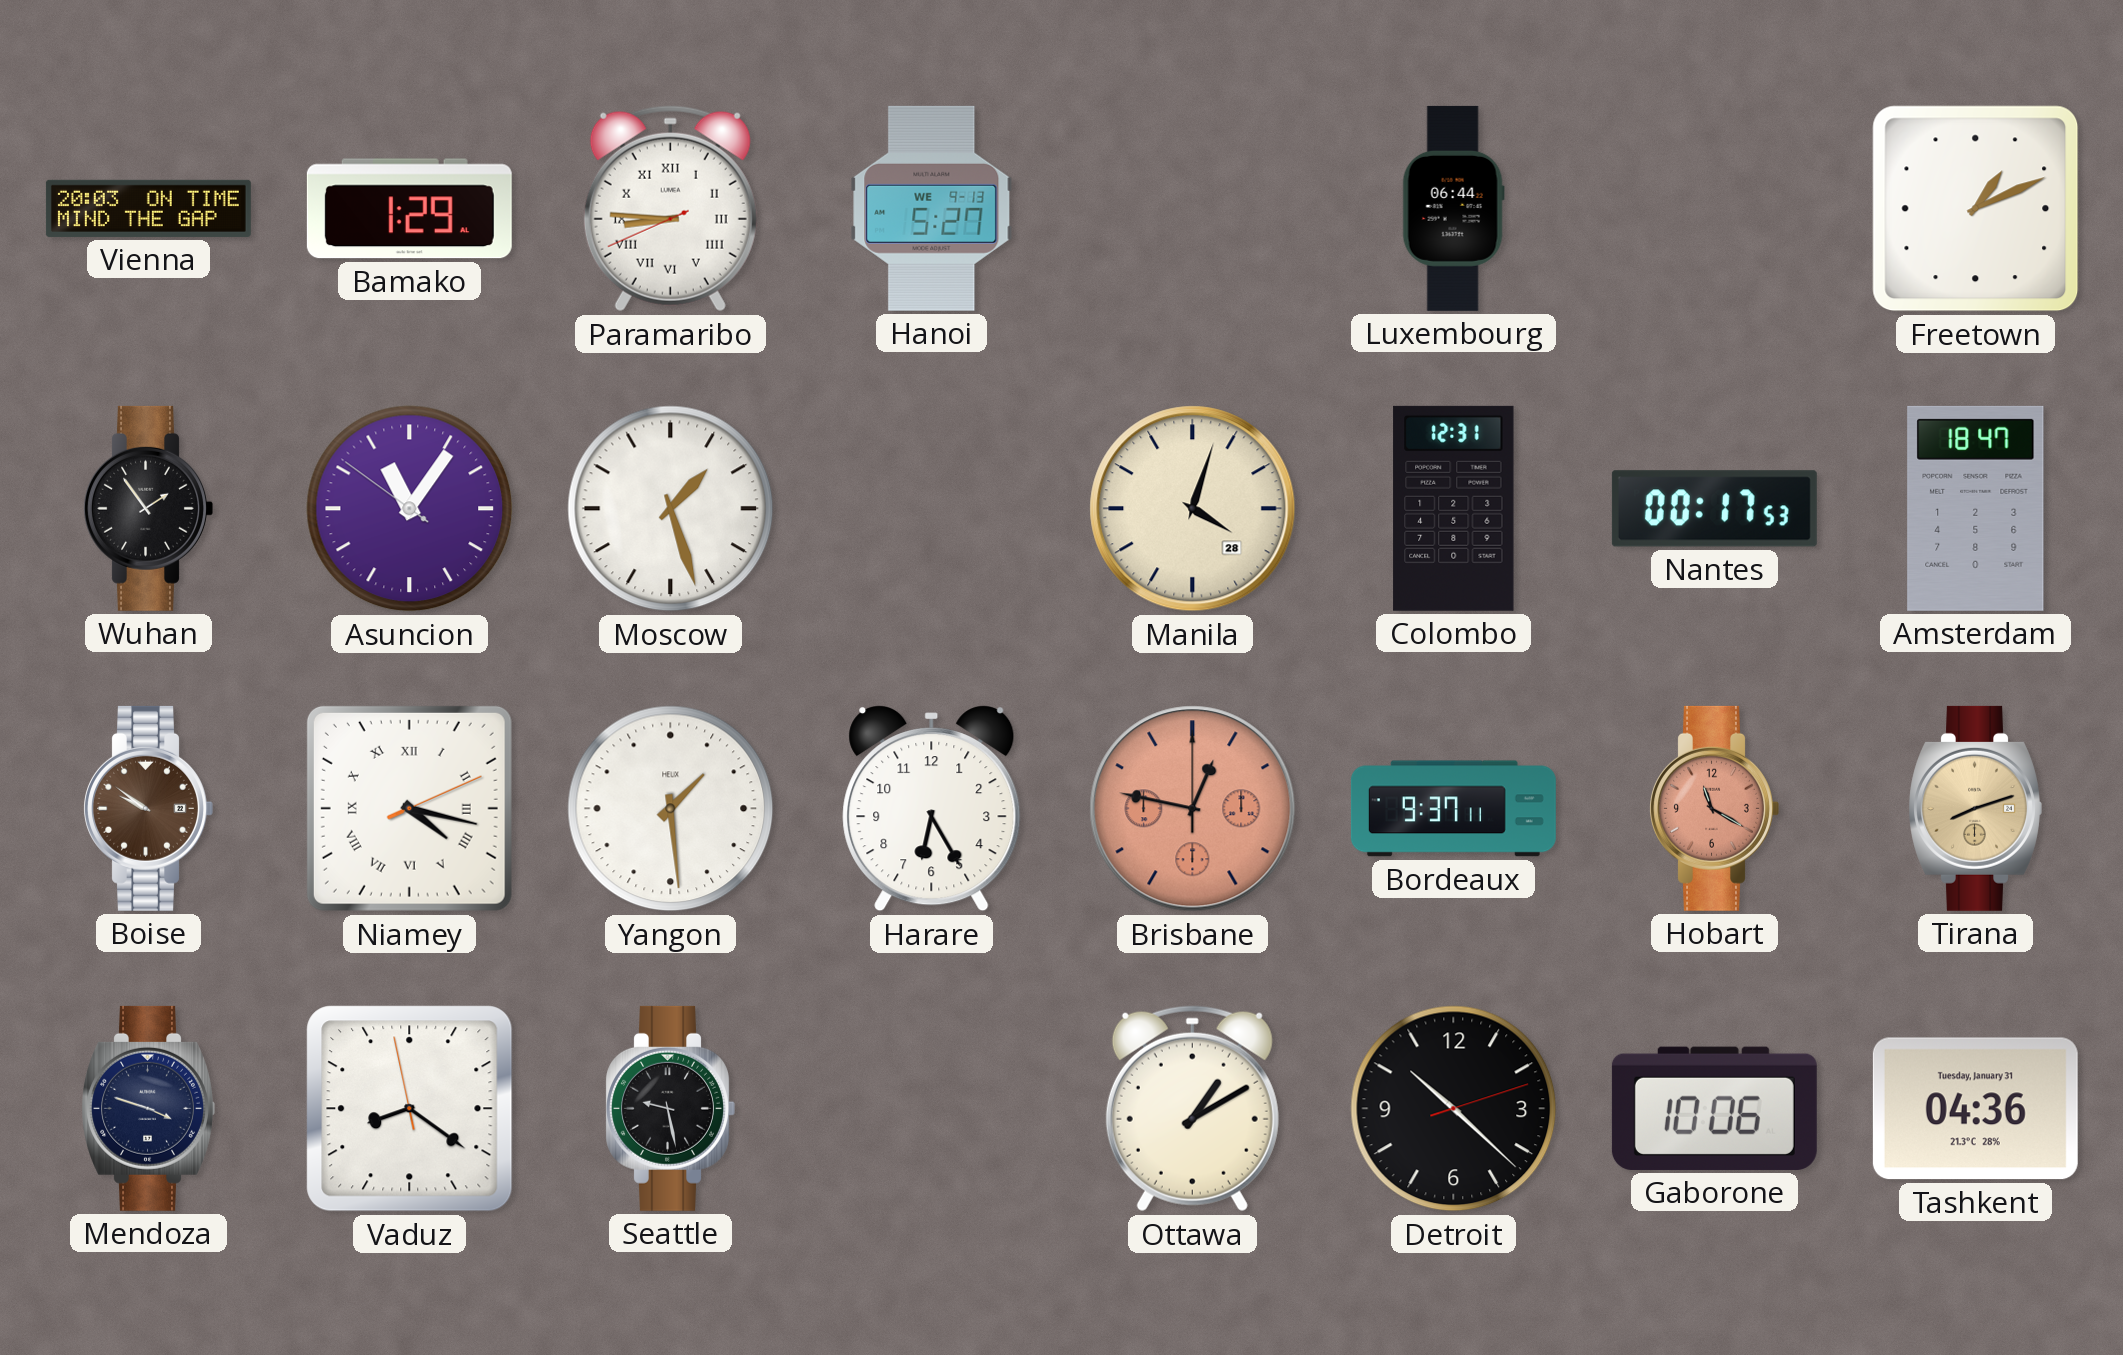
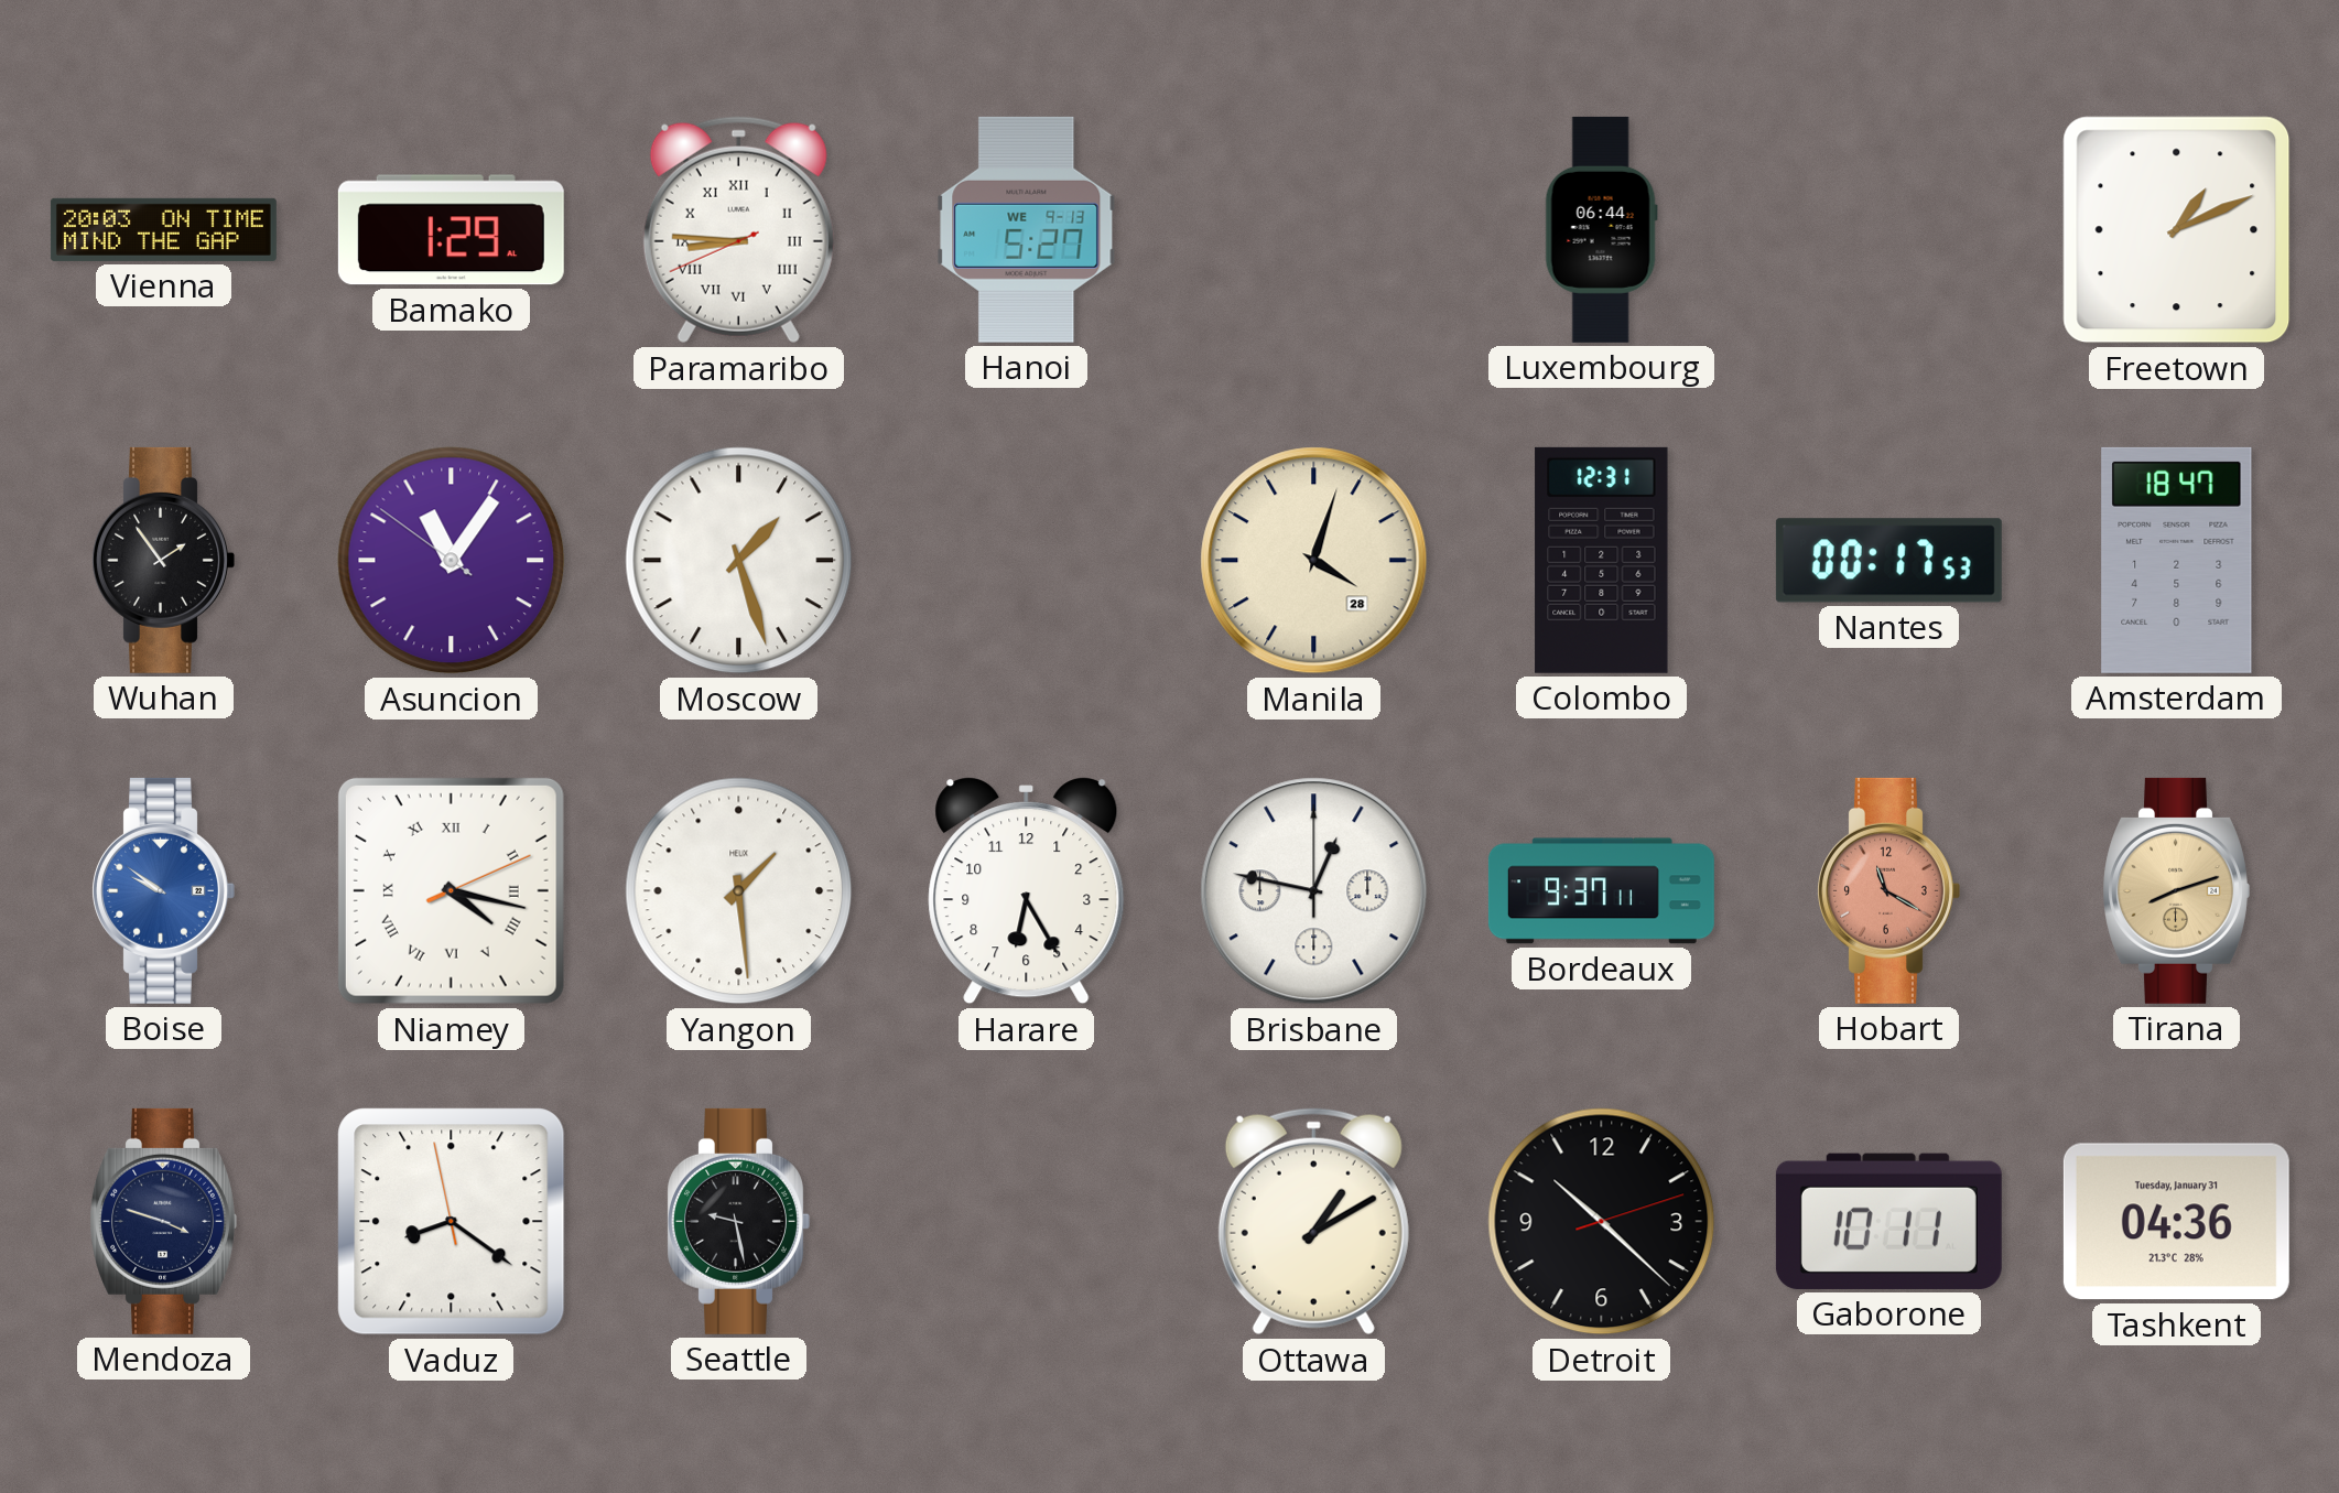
Boise dial: brown -> blue (163, 890)
Brisbane dial: salmon -> white (1314, 891)
Gaborone: 10:06 -> 10:11 (1888, 1221)
